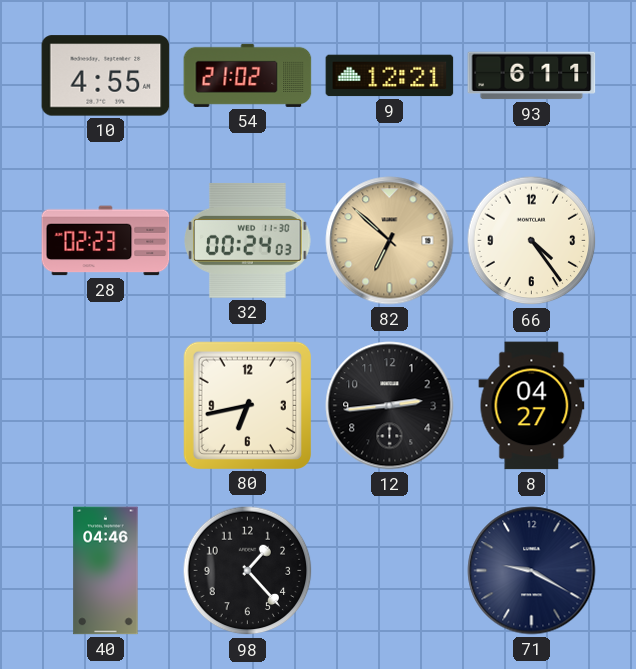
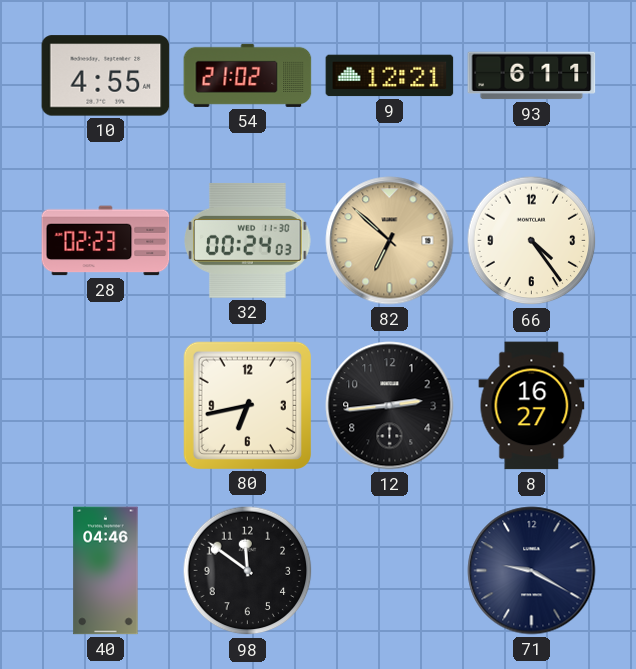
8: 04:27 -> 16:27 (532, 406)
98: 1:23 -> 11:51 (248, 571)
